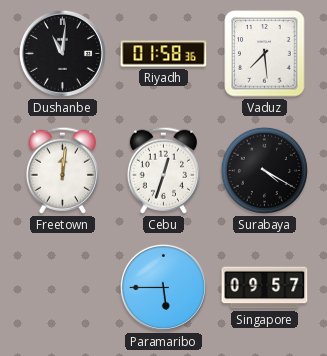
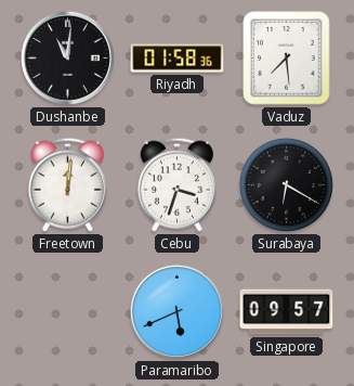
Cebu: 12:33 -> 3:33 (176, 184)
Surabaya: 4:20 -> 6:20 (286, 184)
Paramaribo: 5:45 -> 5:41 (176, 311)
